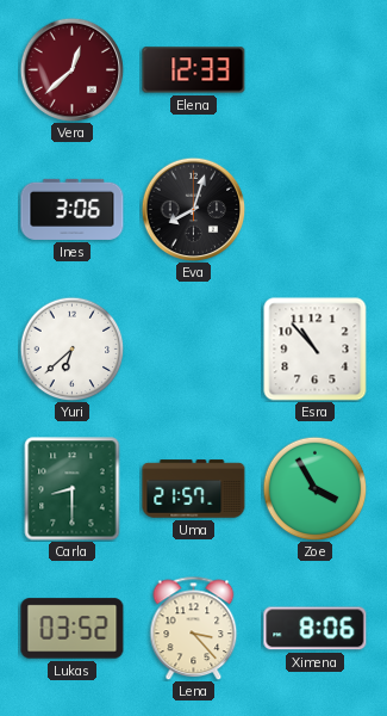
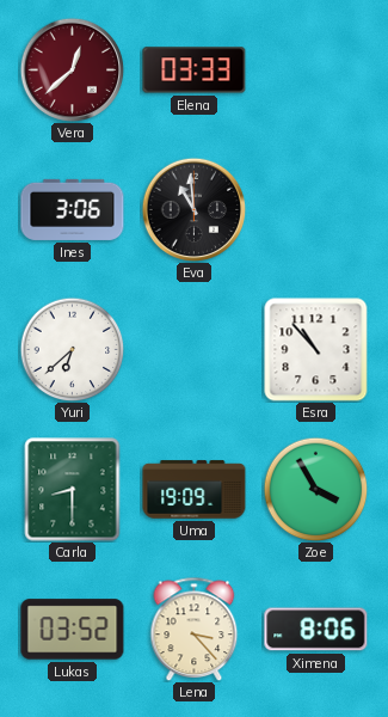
Elena: 12:33 -> 03:33 (195, 71)
Eva: 8:03 -> 10:59 (193, 209)
Uma: 21:57 -> 19:09 (195, 490)
